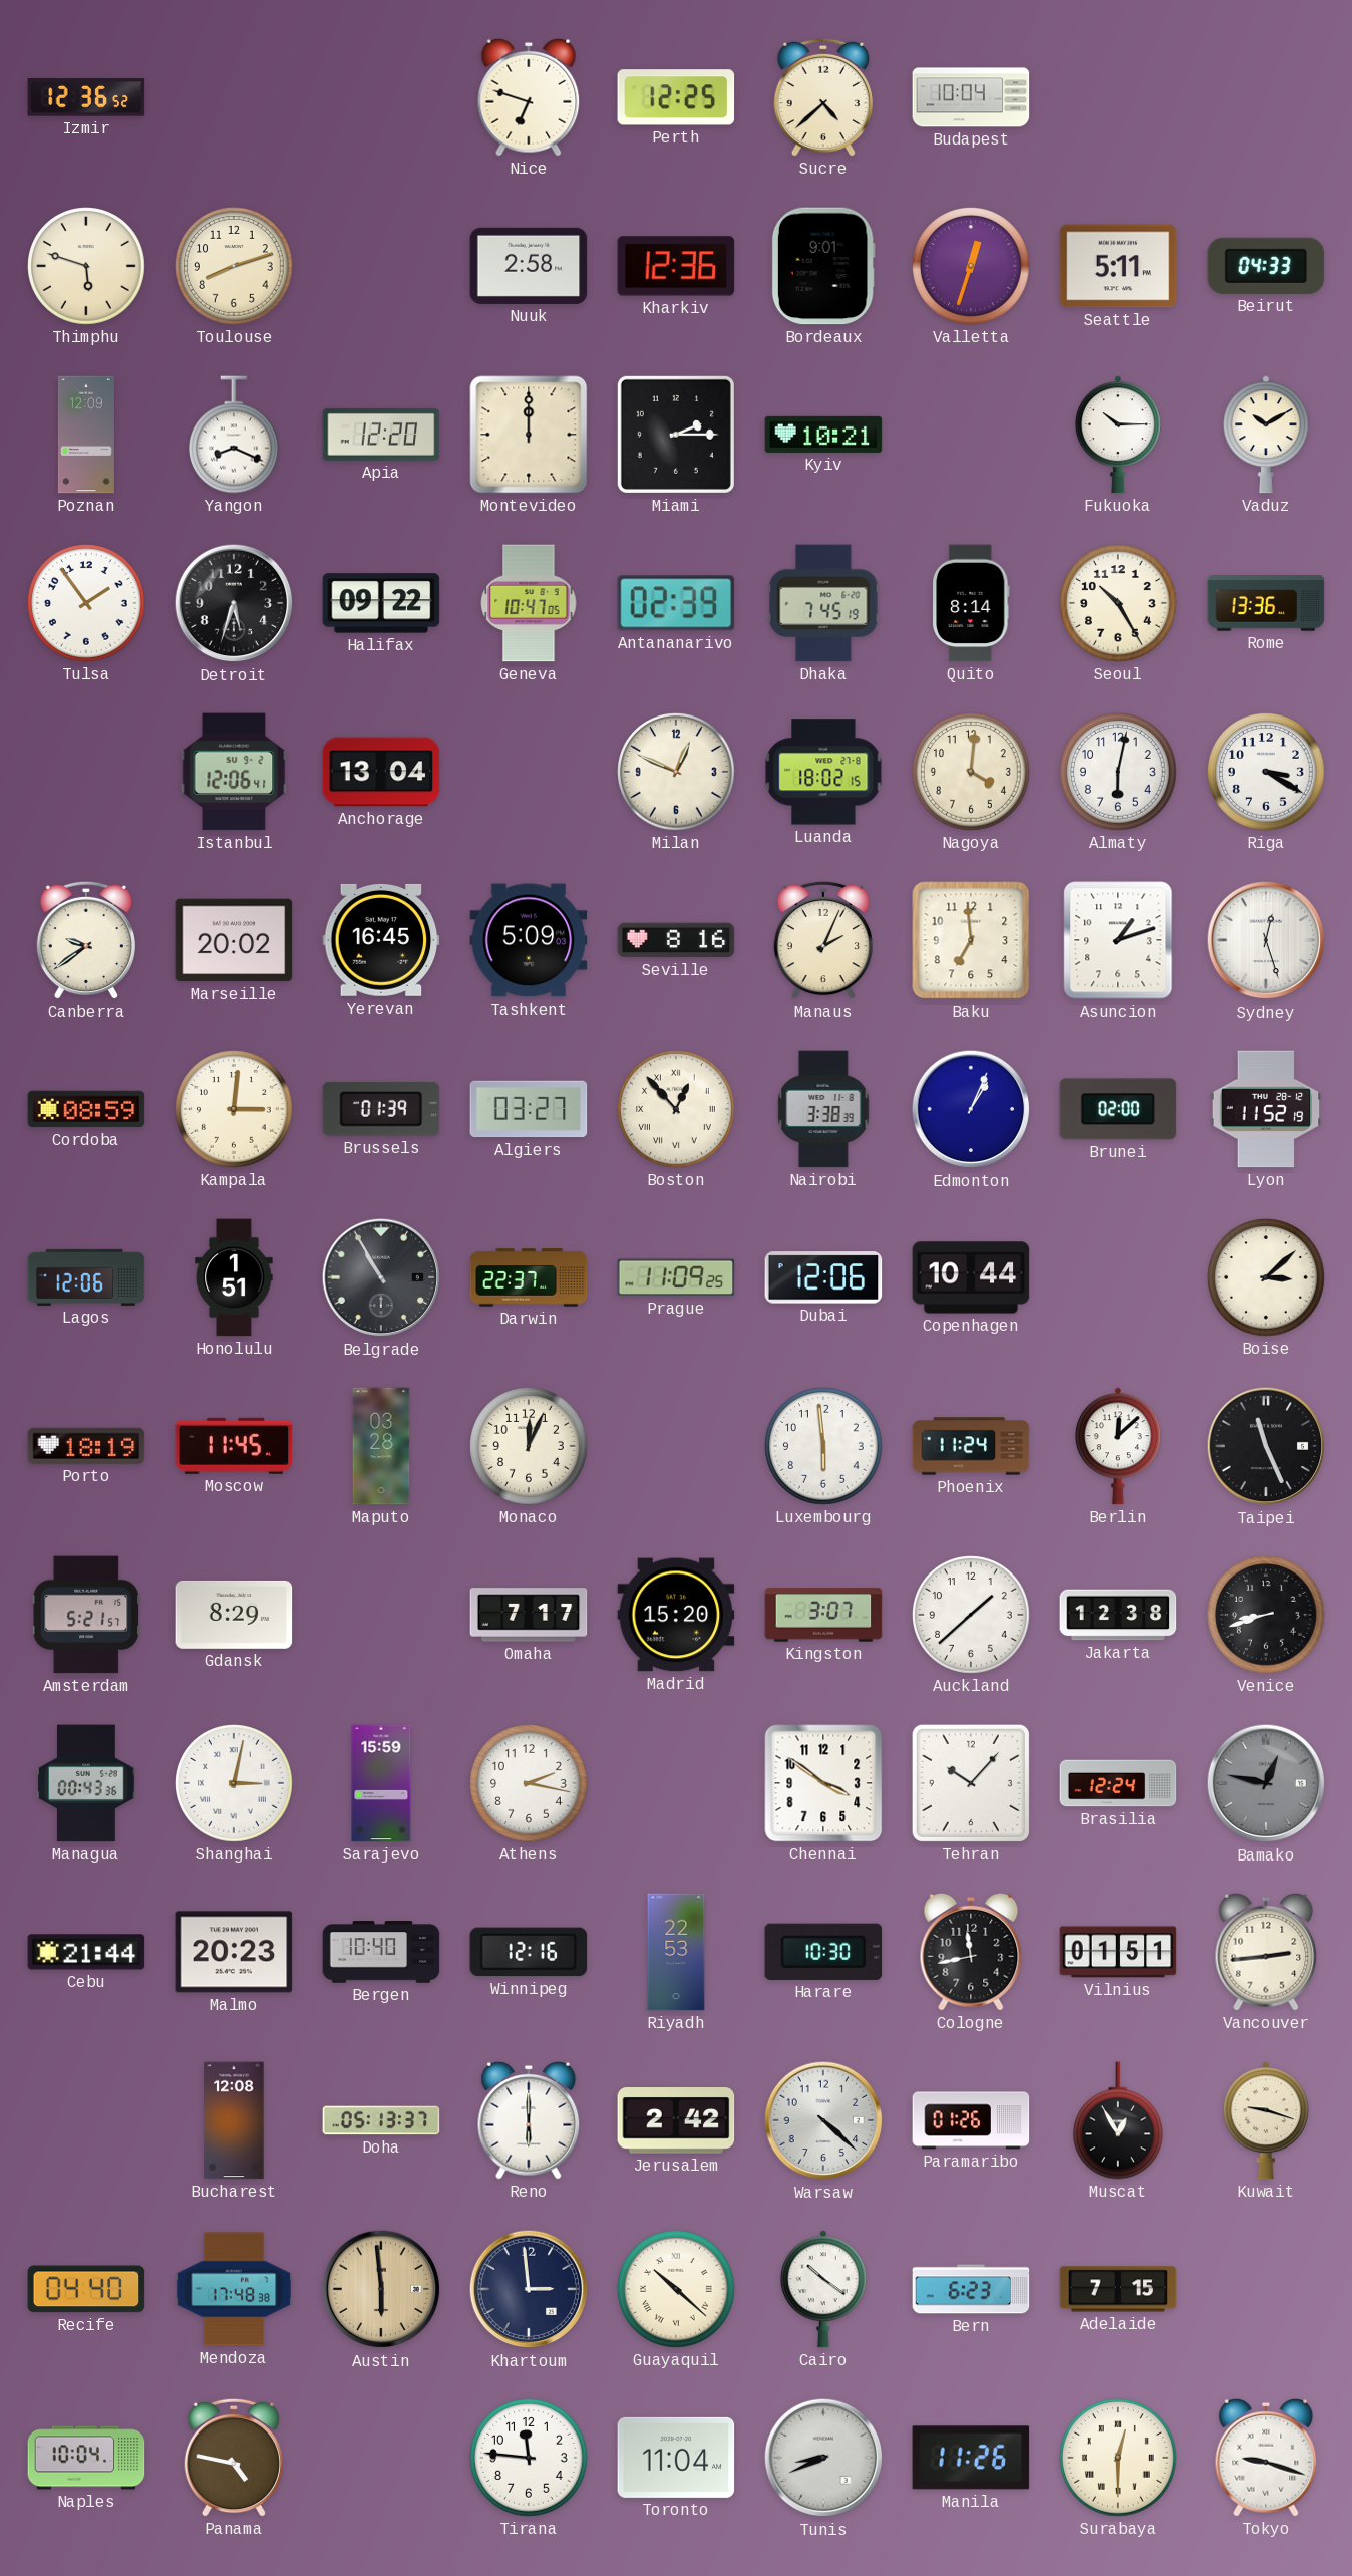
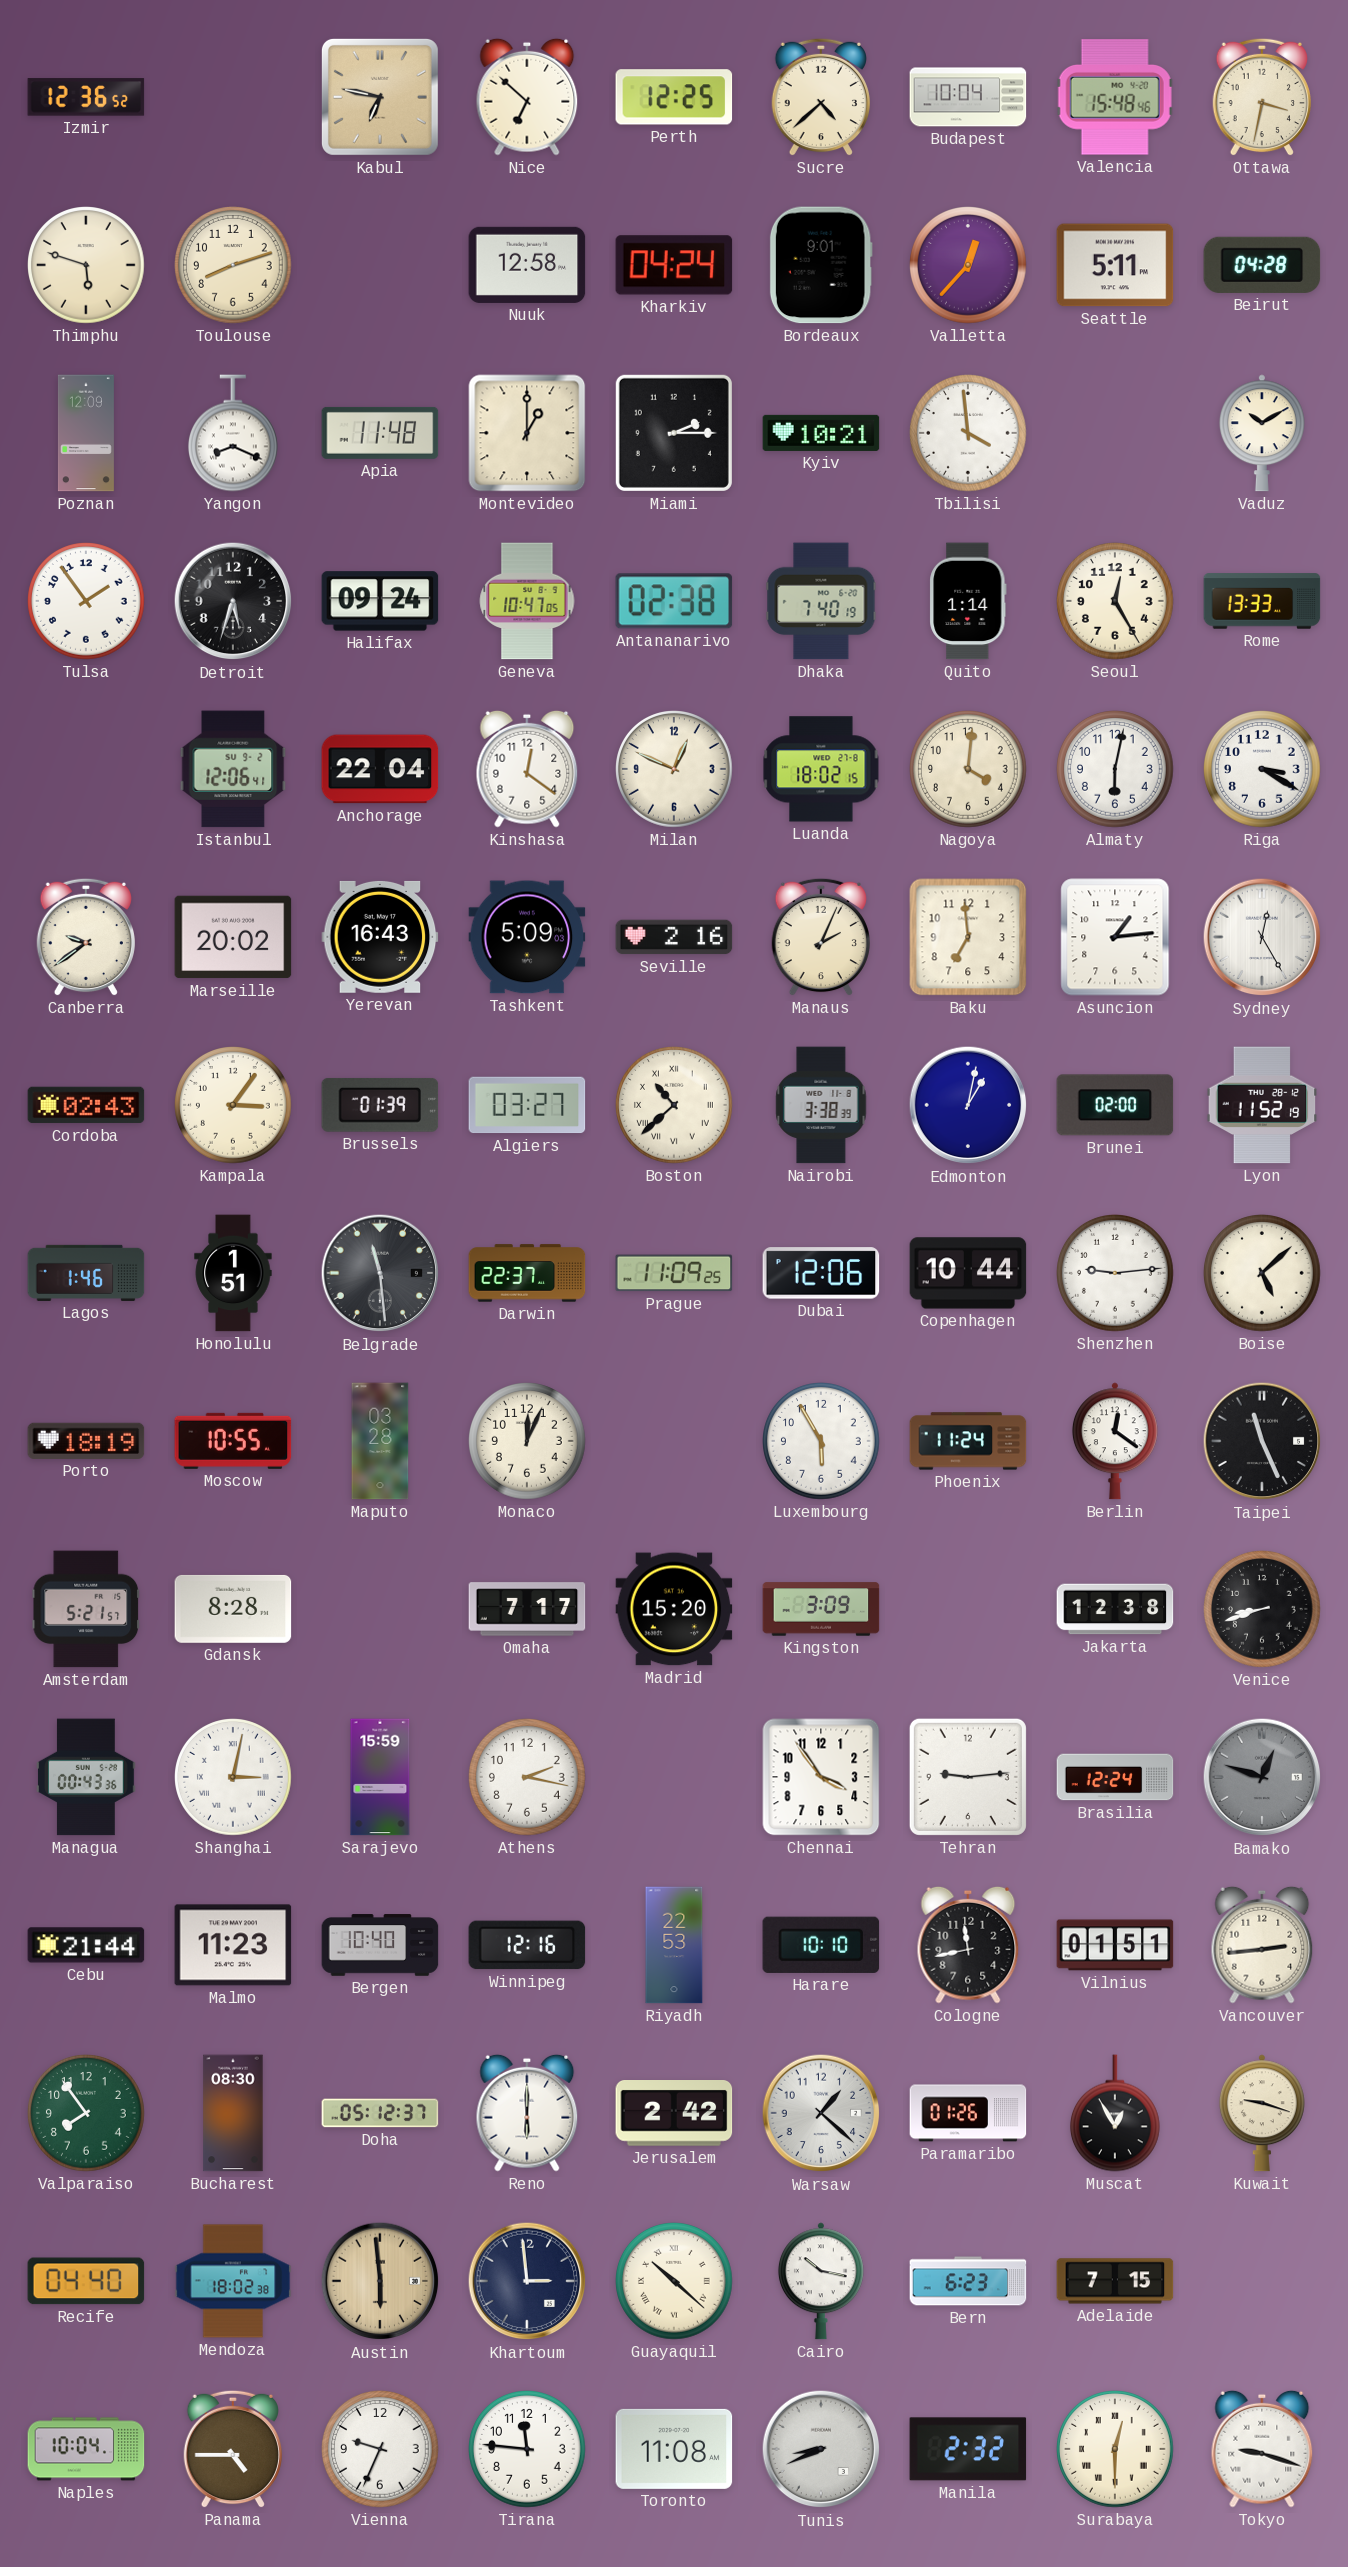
Kabul: none -> 6:47 (380, 97)
Nice: 6:48 -> 6:52 (527, 97)
Valencia: none -> 15:48 (1115, 97)
Ottawa: none -> 3:32 (1262, 97)
Nuuk: 2:58 -> 12:58 (527, 265)
Kharkiv: 12:36 -> 04:24 (674, 265)
Valletta: 12:33 -> 12:37 (969, 266)
Beirut: 04:33 -> 04:28 (1262, 265)
Apia: 12:20 -> 11:48 (380, 433)
Montevideo: 12:00 -> 1:00 (527, 433)
Tbilisi: none -> 3:59 (969, 434)
Fukuoka: 10:15 -> none (1118, 435)
Halifax: 09:22 -> 09:24 (380, 601)
Antananarivo: 02:39 -> 02:38 (674, 601)
Dhaka: 7:45 -> 7:40 (821, 601)
Quito: 8:14 -> 1:14 (968, 601)
Seoul: 10:25 -> 12:25 (1116, 602)
Rome: 13:36 -> 13:33 (1262, 601)
Anchorage: 13:04 -> 22:04 (380, 769)
Kinshasa: none -> 12:21 (527, 769)
Yerevan: 16:45 -> 16:43 (380, 937)
Seville: 8:16 -> 2:16 (674, 937)
Asuncion: 1:12 -> 1:14 (1115, 937)
Sydney: 12:27 -> 12:25 (1262, 937)
Cordoba: 08:59 -> 02:43 (86, 1105)
Kampala: 3:01 -> 3:06 (234, 1106)
Boston: 12:53 -> 10:38 (675, 1106)
Edmonton: 1:04 -> 1:02 (968, 1105)
Lagos: 12:06 -> 1:46 (86, 1273)
Belgrade: 10:55 -> 11:29 (380, 1273)
Shenzhen: none -> 9:14 (1116, 1274)
Boise: 3:08 -> 5:08 (1263, 1274)
Moscow: 11:45 -> 10:55 (233, 1441)
Luxembourg: 5:59 -> 5:55 (822, 1442)
Berlin: 12:08 -> 12:21 (1115, 1441)
Gdansk: 8:29 -> 8:28 (233, 1609)
Kingston: 3:07 -> 3:09 (821, 1609)
Auckland: 1:38 -> none (972, 1616)
Chennai: 3:51 -> 3:54 (821, 1777)
Tehran: 10:07 -> 9:14 (968, 1777)
Bamako: 12:47 -> 12:48 (1262, 1777)
Malmo: 20:23 -> 11:23 (233, 1945)
Harare: 10:30 -> 10:10 (821, 1945)
Valparaiso: none -> 7:54 (87, 2114)
Bucharest: 12:08 -> 08:30 (233, 2113)
Doha: 05:13 -> 05:12 (380, 2113)
Warsaw: 4:22 -> 1:22 (821, 2113)
Mendoza: 17:48 -> 18:02 (233, 2281)
Cairo: 10:21 -> 10:17 (821, 2281)
Panama: 4:47 -> 4:45 (233, 2449)
Vienna: none -> 9:34 (381, 2450)
Toronto: 11:04 -> 11:08 (674, 2449)
Manila: 11:26 -> 2:32 (968, 2449)
